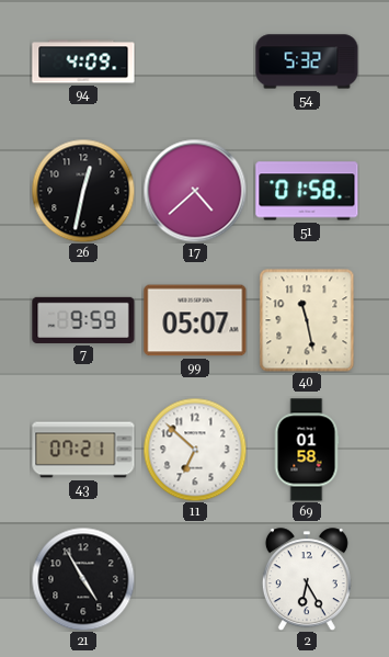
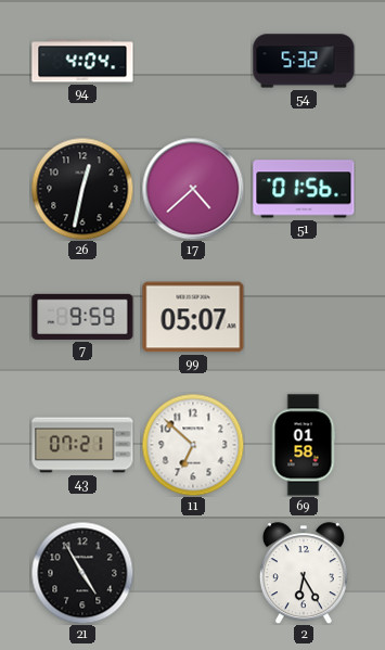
94: 4:09 -> 4:04 (82, 61)
51: 01:58 -> 01:56 (304, 189)
40: 11:28 -> none (307, 320)
